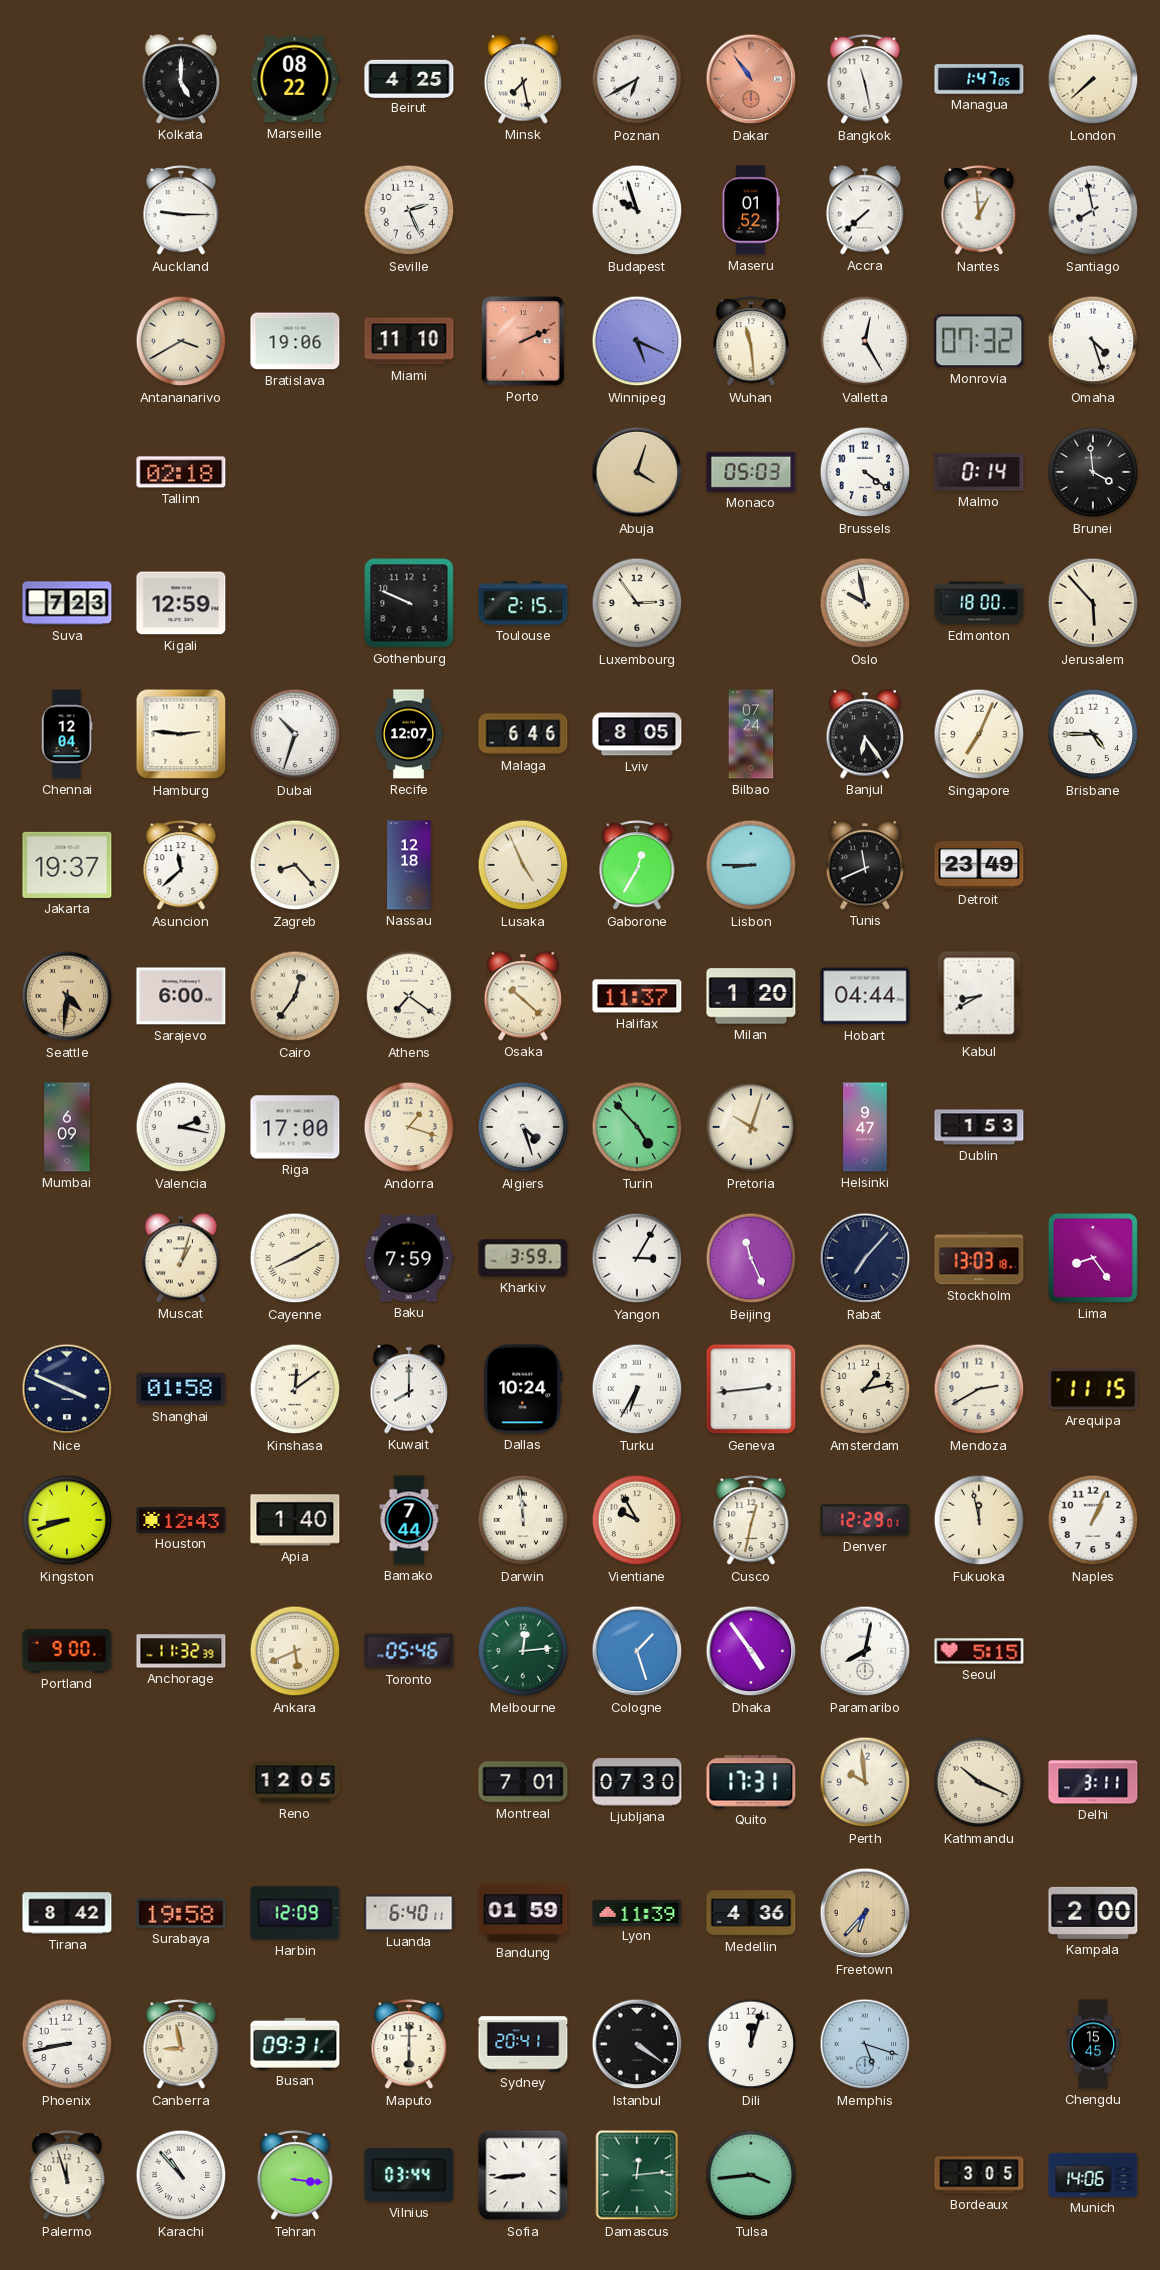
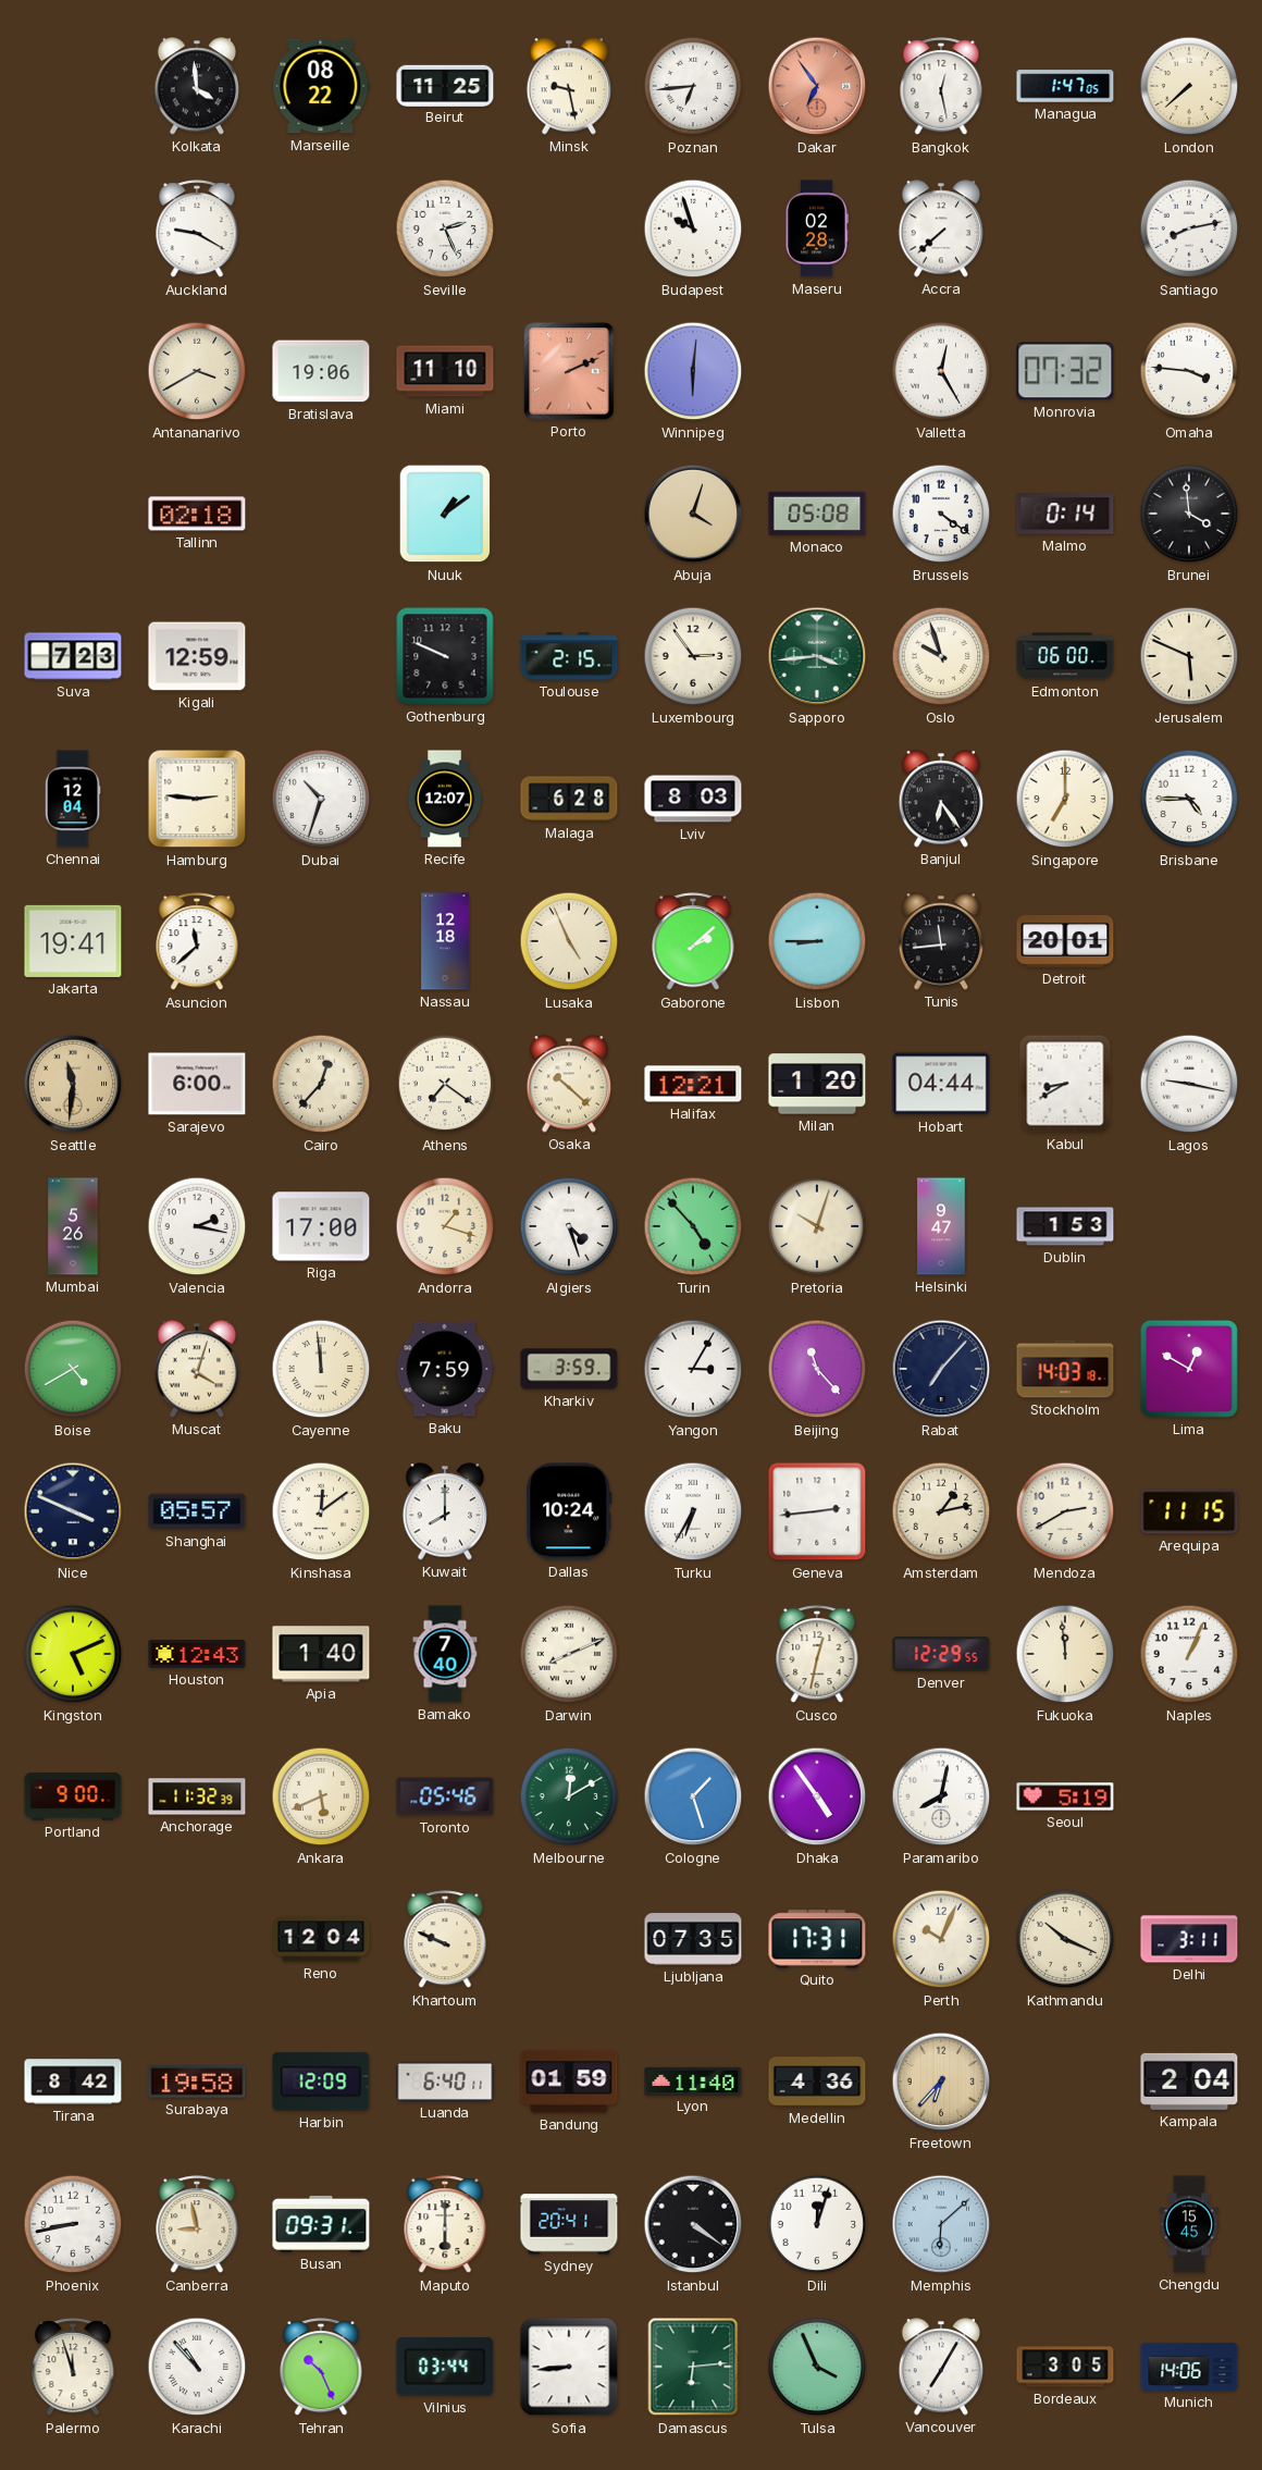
Kolkata: 5:00 -> 3:59 (197, 86)
Beirut: 4:25 -> 11:25 (445, 85)
Minsk: 7:28 -> 9:28 (569, 86)
Poznan: 6:40 -> 6:44 (693, 86)
Dakar: 10:54 -> 6:54 (817, 86)
Bangkok: 11:28 -> 12:28 (941, 87)
Auckland: 9:15 -> 9:20 (197, 230)
Maseru: 01:52 -> 02:28 (816, 229)
Nantes: 12:59 -> none (979, 211)
Santiago: 7:58 -> 8:13 (1189, 229)
Winnipeg: 5:19 -> 6:01 (693, 371)
Wuhan: 11:29 -> none (751, 342)
Omaha: 4:27 -> 3:46 (1189, 371)
Nuuk: none -> 1:09 (445, 514)
Monaco: 05:03 -> 05:08 (817, 514)
Sapporo: none -> 3:44 (817, 656)
Oslo: 9:58 -> 9:57 (941, 656)
Edmonton: 18:00 -> 06:00 (1065, 656)
Jerusalem: 5:53 -> 5:49 (1189, 656)
Malaga: 6:46 -> 6:28 (569, 799)
Lviv: 8:05 -> 8:03 (693, 799)
Bilbao: 07:24 -> none (751, 734)
Singapore: 7:04 -> 7:00 (1065, 799)
Jakarta: 19:37 -> 19:41 (73, 941)
Zagreb: 8:23 -> none (295, 865)
Gaborone: 12:35 -> 2:08 (693, 942)
Tunis: 11:41 -> 11:44 (941, 941)
Detroit: 23:49 -> 20:01 (1065, 941)
Seattle: 4:31 -> 11:31 (73, 1084)
Cairo: 12:36 -> 12:37 (321, 1084)
Halifax: 11:37 -> 12:21 (693, 1084)
Lagos: none -> 9:17 (1189, 1084)
Mumbai: 6:09 -> 5:26 (73, 1226)
Boise: none -> 4:40 (73, 1369)
Muscat: 1:03 -> 4:03 (197, 1369)
Cayenne: 8:10 -> 11:59 (321, 1369)
Beijing: 11:26 -> 11:23 (817, 1369)
Stockholm: 13:03 -> 14:03 (1065, 1369)
Lima: 8:24 -> 12:50 (1189, 1369)
Shanghai: 01:58 -> 05:57 (197, 1511)
Kingston: 8:42 -> 5:11 (73, 1654)
Bamako: 7:44 -> 7:40 (445, 1654)
Darwin: 11:59 -> 8:11 (569, 1654)
Vientiane: 9:55 -> none (637, 1520)
Denver: 12:29:01 -> 12:29:55 (941, 1654)
Fukuoka: 11:58 -> 11:59 (1065, 1654)
Melbourne: 12:14 -> 12:10 (569, 1796)
Seoul: 5:15 -> 5:19 (1065, 1796)
Reno: 12:05 -> 12:04 (321, 1939)
Khartoum: none -> 9:49 (445, 1940)
Montreal: 7:01 -> none (523, 1782)
Ljubljana: 07:30 -> 07:35 (693, 1939)
Perth: 9:59 -> 10:04 (941, 1939)
Lyon: 11:39 -> 11:40 (693, 2080)
Kampala: 2:00 -> 2:04 (1189, 2082)
Memphis: 5:18 -> 6:08 (941, 2224)
Tehran: 3:16 -> 10:26 (321, 2368)
Damascus: 12:14 -> 6:14 (693, 2367)
Tulsa: 3:44 -> 3:56 (817, 2367)
Vancouver: none -> 7:05 (941, 2367)
